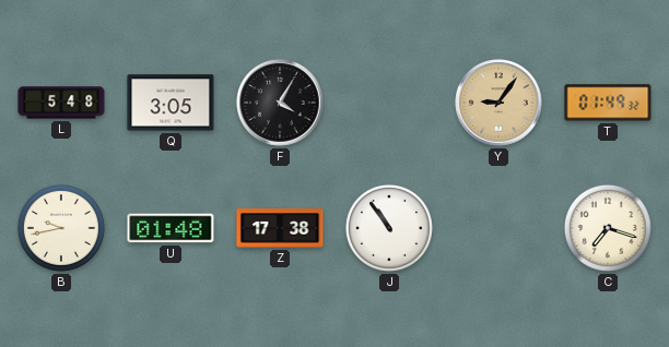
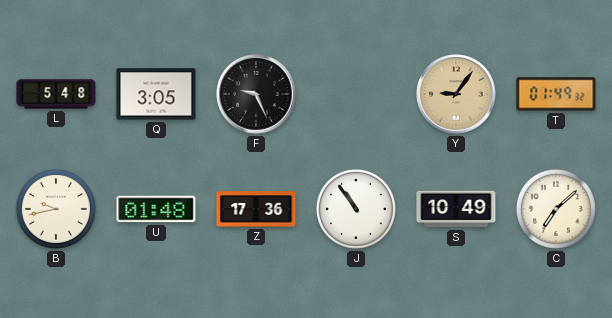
F: 4:05 -> 9:26 (256, 94)
Z: 17:38 -> 17:36 (256, 209)
S: none -> 10:49 (456, 209)
C: 7:18 -> 7:08 (556, 209)
